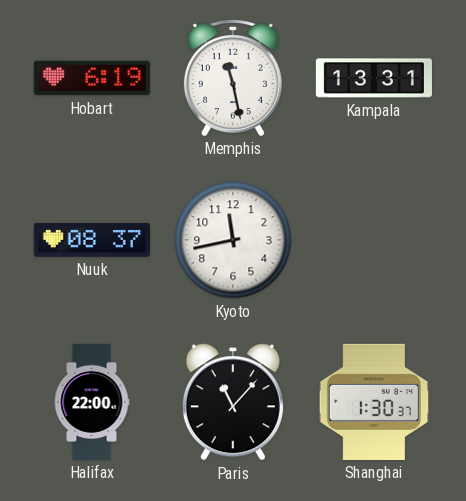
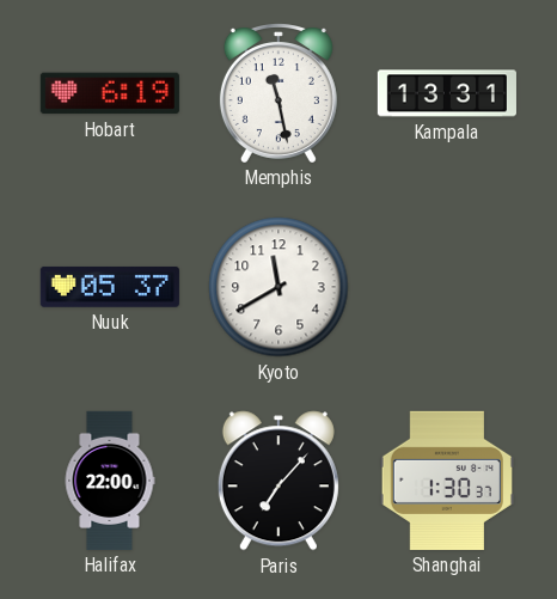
Nuuk: 08:37 -> 05:37 (110, 287)
Kyoto: 11:43 -> 11:40 (278, 287)
Paris: 11:07 -> 7:07 (278, 481)
